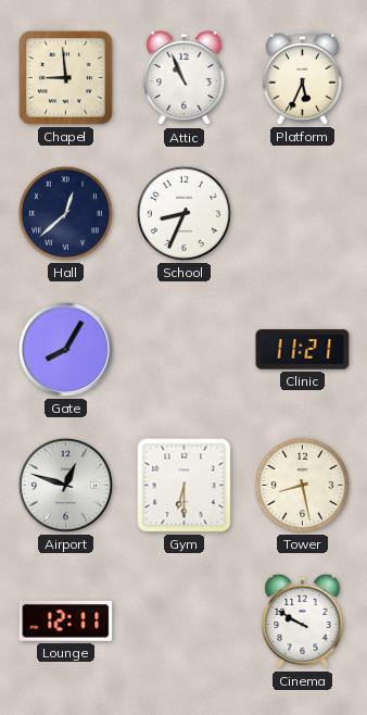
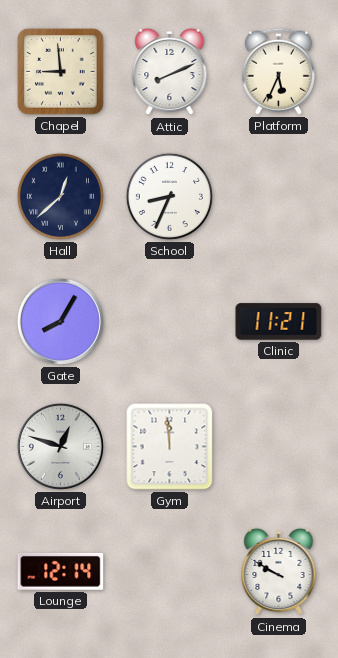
Attic: 10:56 -> 8:11 (170, 72)
Gym: 6:30 -> 11:59 (170, 447)
Tower: 8:28 -> none (302, 485)
Lounge: 12:11 -> 12:14 (61, 571)
